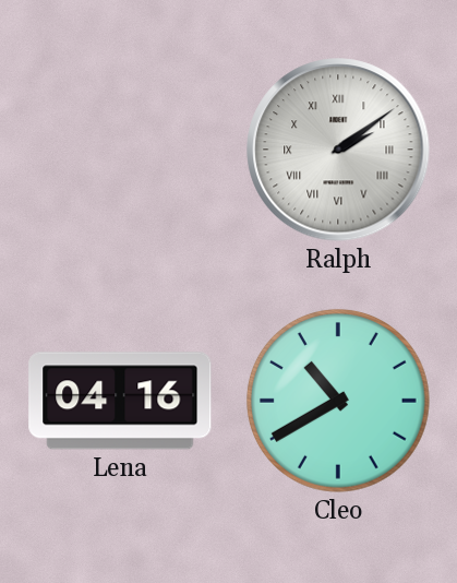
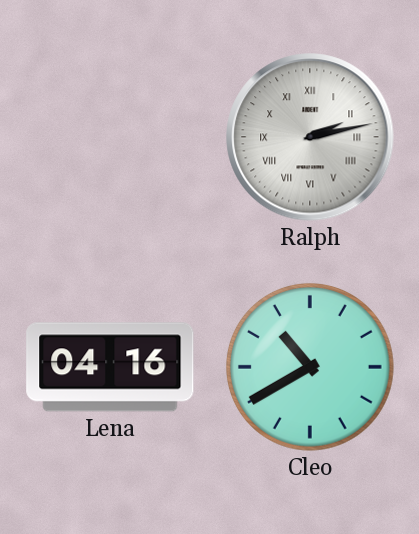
Ralph: 2:09 -> 2:13 (310, 137)
